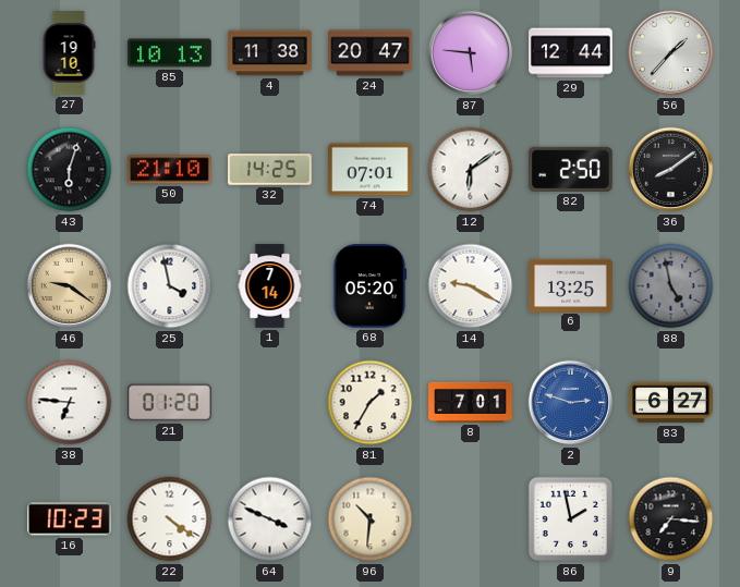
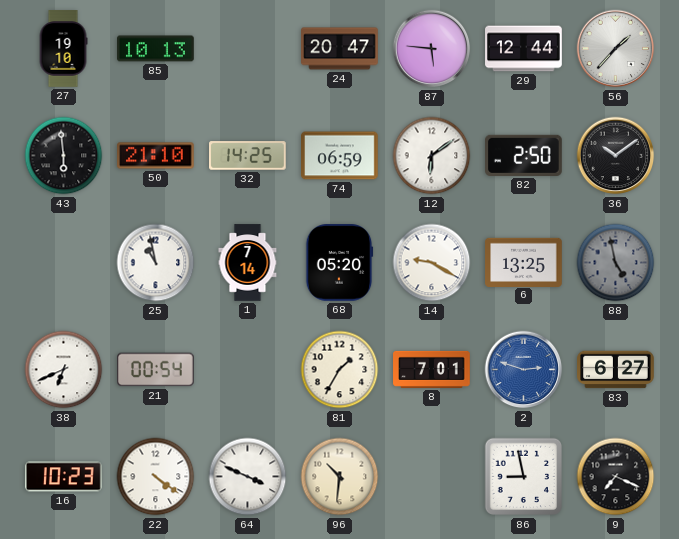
4: 11:38 -> none (270, 53)
43: 6:03 -> 5:59 (64, 156)
74: 07:01 -> 06:59 (340, 156)
36: 8:09 -> 10:09 (616, 156)
46: 9:21 -> none (70, 286)
25: 3:58 -> 10:58 (156, 263)
38: 6:46 -> 6:41 (64, 370)
21: 01:20 -> 00:54 (156, 370)
86: 1:58 -> 8:58 (524, 477)
9: 7:16 -> 7:19 (616, 477)
